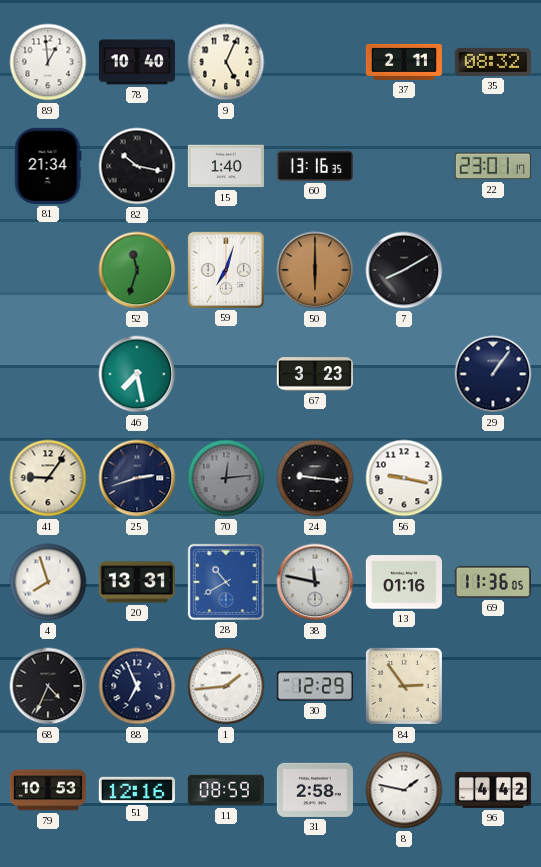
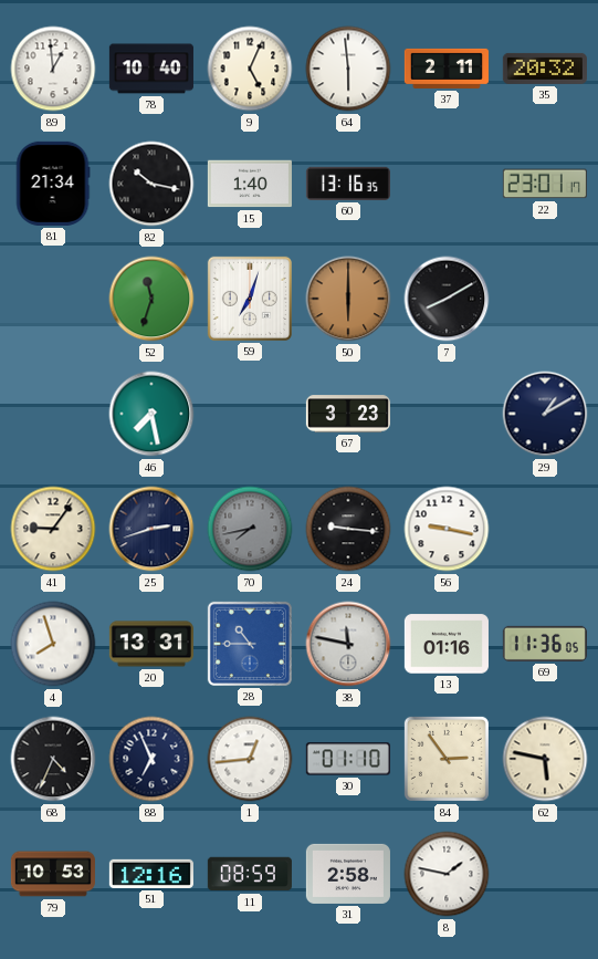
64: none -> 5:59 (348, 69)
35: 08:32 -> 20:32 (545, 69)
29: 1:06 -> 1:10 (545, 414)
70: 12:14 -> 7:43 (250, 529)
28: 10:40 -> 10:45 (250, 644)
1: 1:44 -> 12:44 (250, 759)
30: 12:29 -> 01:10 (348, 759)
62: none -> 5:47 (545, 759)
96: 4:42 -> none (493, 790)
